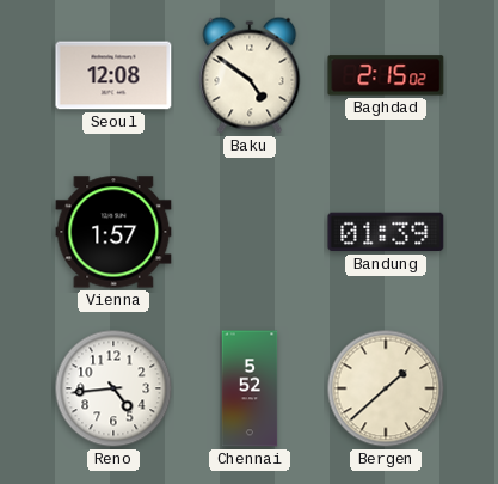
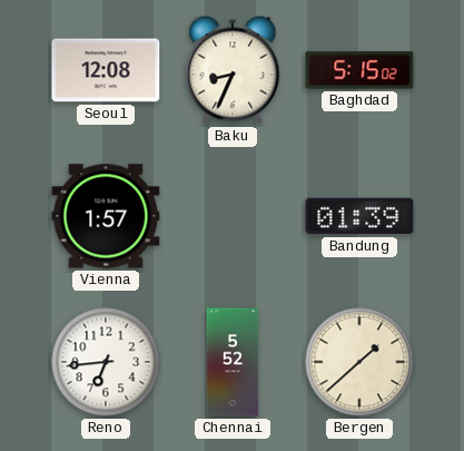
Baku: 4:51 -> 8:34 (233, 70)
Baghdad: 2:15 -> 5:15 (359, 70)
Reno: 4:44 -> 6:44 (106, 362)
